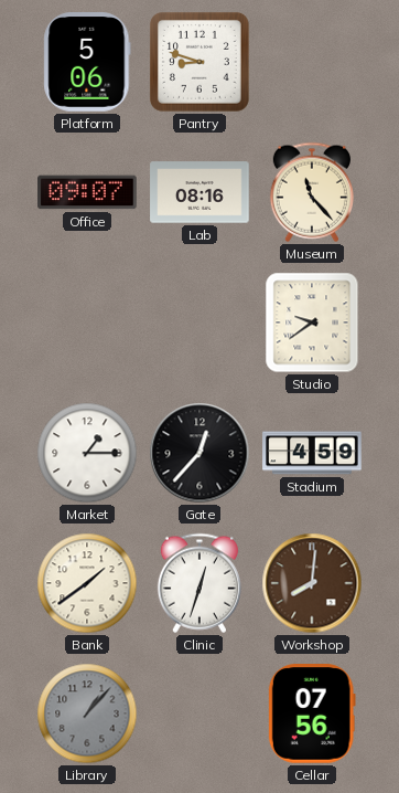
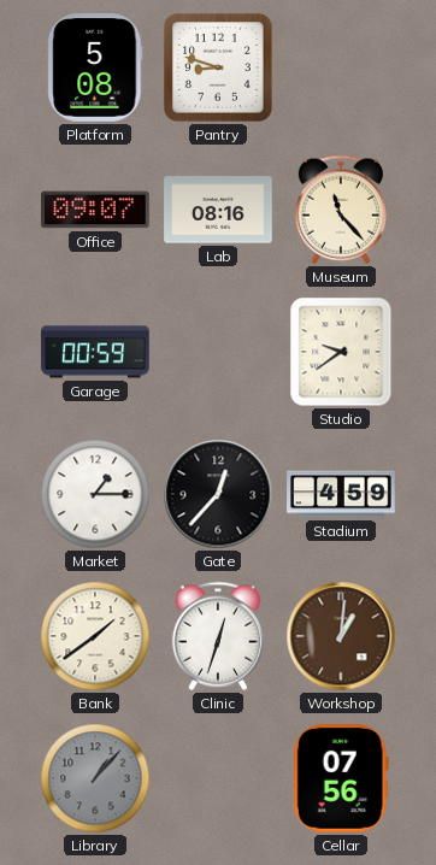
Platform: 5:06 -> 5:08 (95, 67)
Garage: none -> 00:59 (95, 352)
Workshop: 8:01 -> 1:01 (341, 636)
